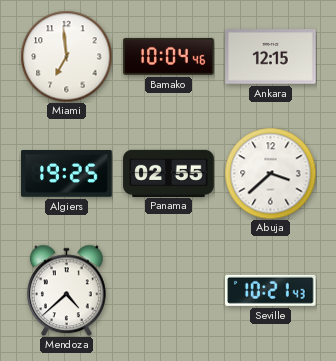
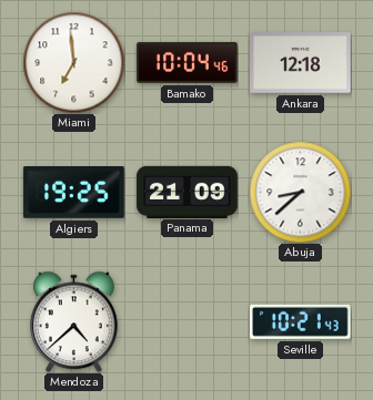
Ankara: 12:15 -> 12:18 (301, 63)
Panama: 02:55 -> 21:09 (188, 192)
Abuja: 3:38 -> 8:38 (300, 192)
